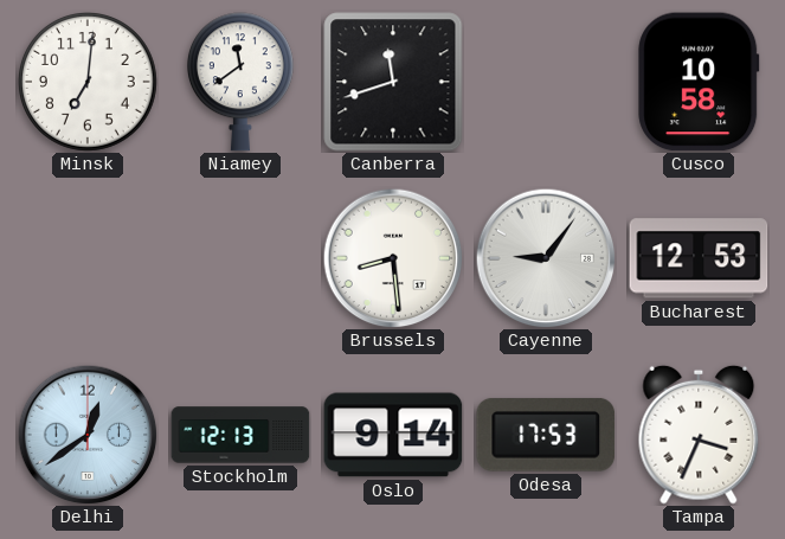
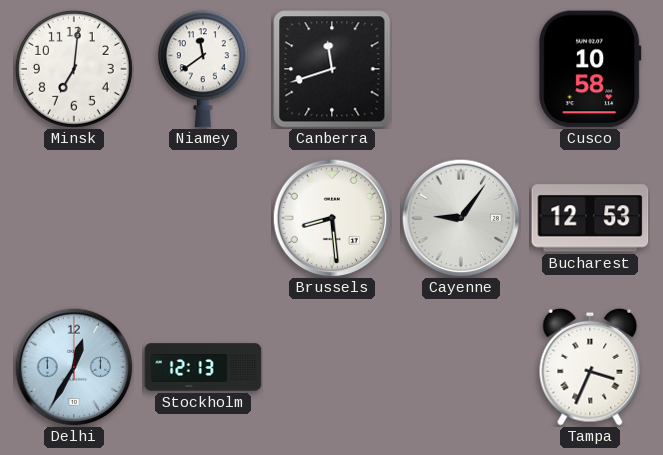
Delhi: 12:39 -> 12:35 (74, 367)
Oslo: 9:14 -> none (393, 435)
Odesa: 17:53 -> none (546, 435)
